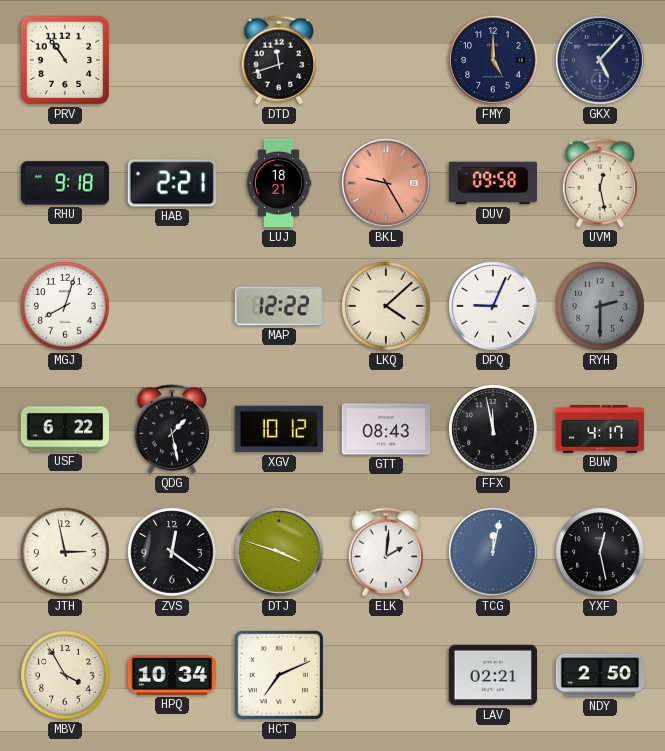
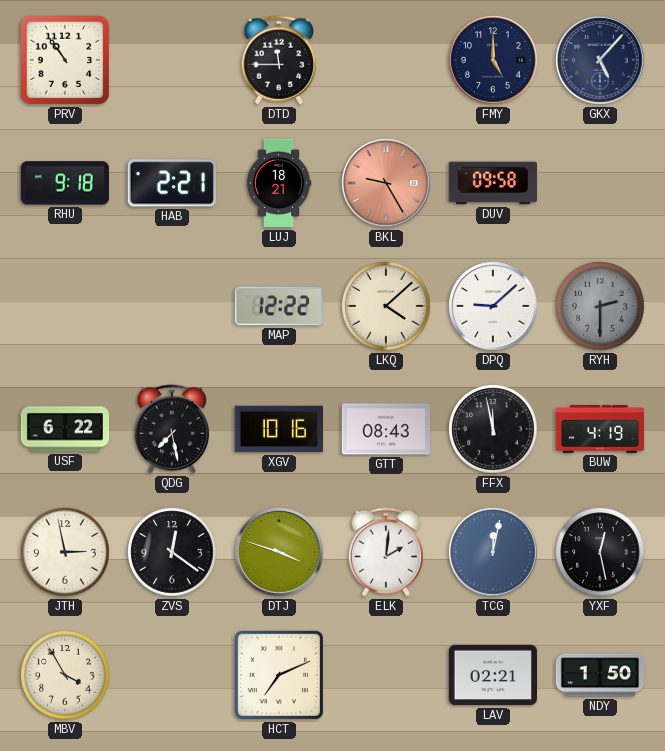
DTD: 11:42 -> 11:45 (278, 60)
UVM: 12:28 -> none (599, 183)
MGJ: 8:03 -> none (65, 306)
DPQ: 9:04 -> 9:08 (493, 306)
QDG: 1:28 -> 7:28 (171, 429)
XGV: 10:12 -> 10:16 (279, 429)
BUW: 4:17 -> 4:19 (600, 429)
HPQ: 10:34 -> none (171, 675)
NDY: 2:50 -> 1:50 (600, 675)
